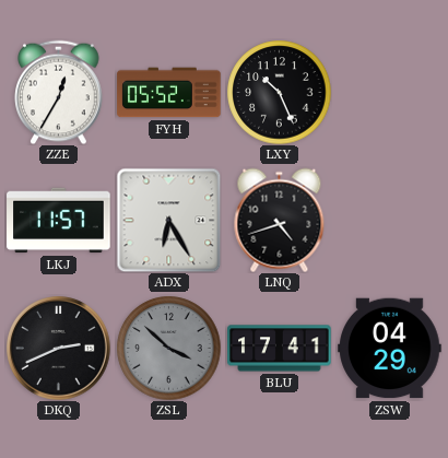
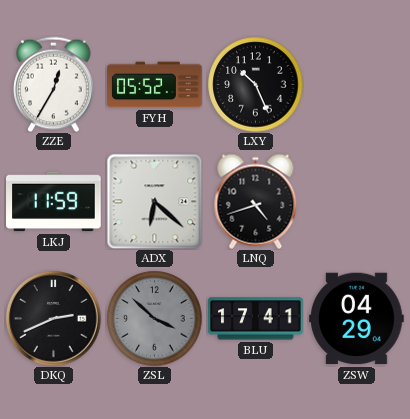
LKJ: 11:57 -> 11:59 (54, 202)
ADX: 6:25 -> 6:22 (154, 201)
